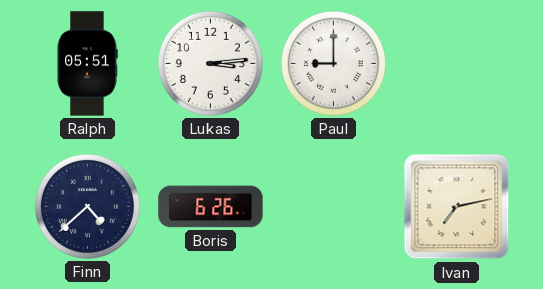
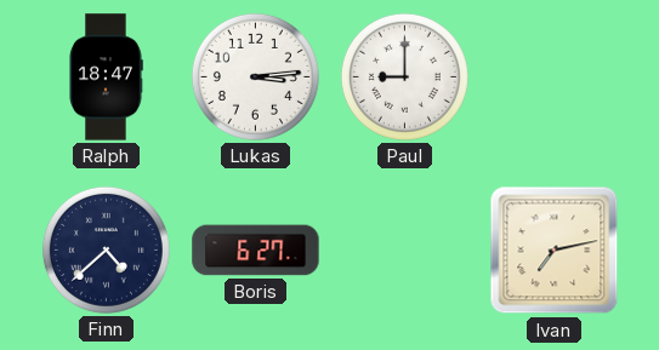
Ralph: 05:51 -> 18:47 (106, 78)
Boris: 6:26 -> 6:27 (256, 251)
